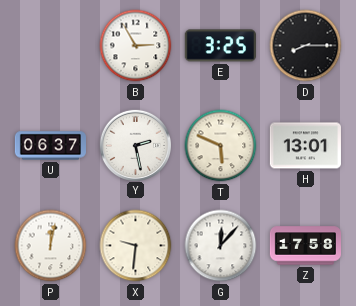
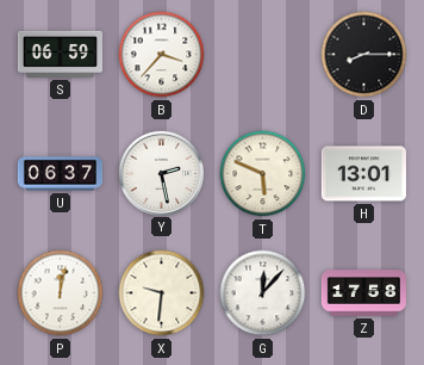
S: none -> 06:59 (60, 54)
B: 2:55 -> 3:37 (162, 55)
E: 3:25 -> none (220, 46)
